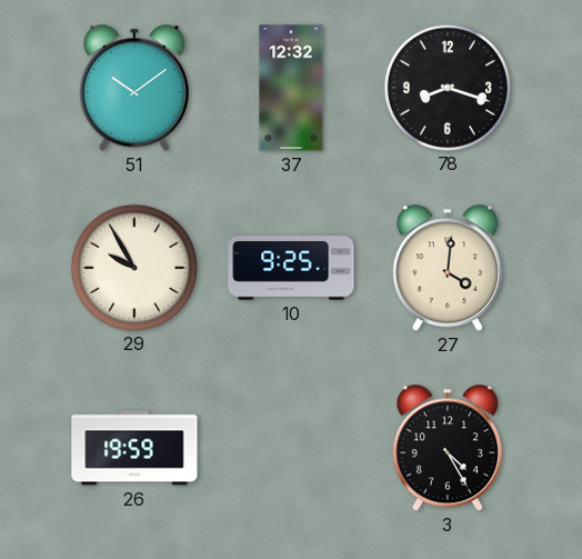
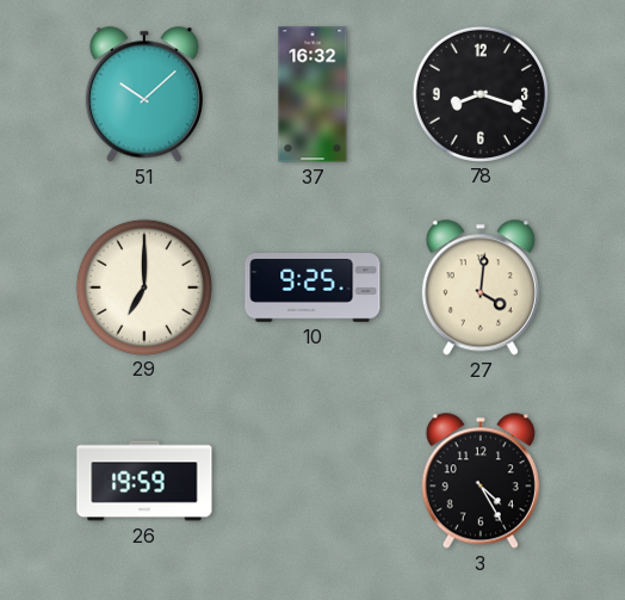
51: 10:09 -> 10:08 (144, 94)
37: 12:32 -> 16:32 (312, 94)
29: 9:55 -> 7:00 (143, 286)
